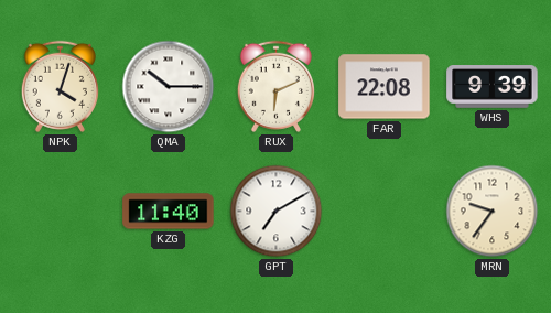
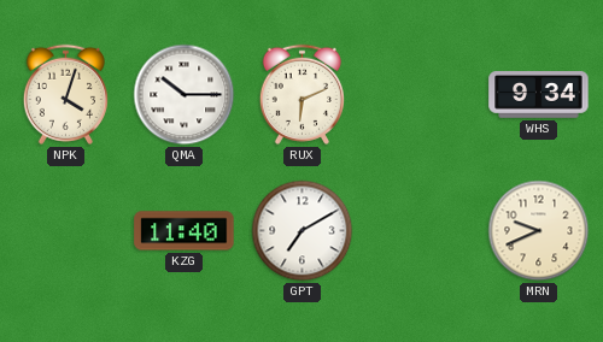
FAR: 22:08 -> none (385, 87)
WHS: 9:39 -> 9:34 (539, 95)
MRN: 9:36 -> 9:41 (539, 231)
